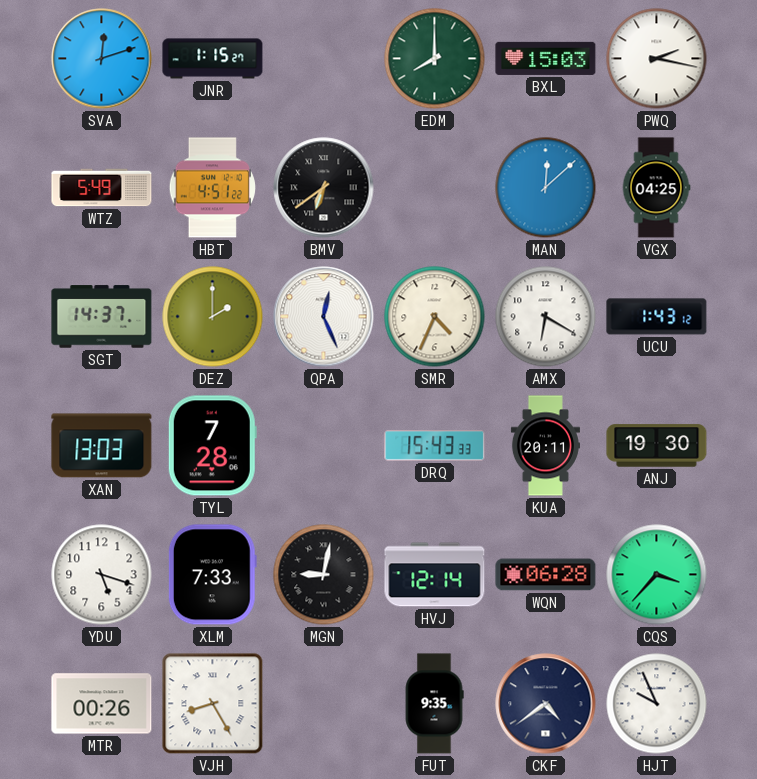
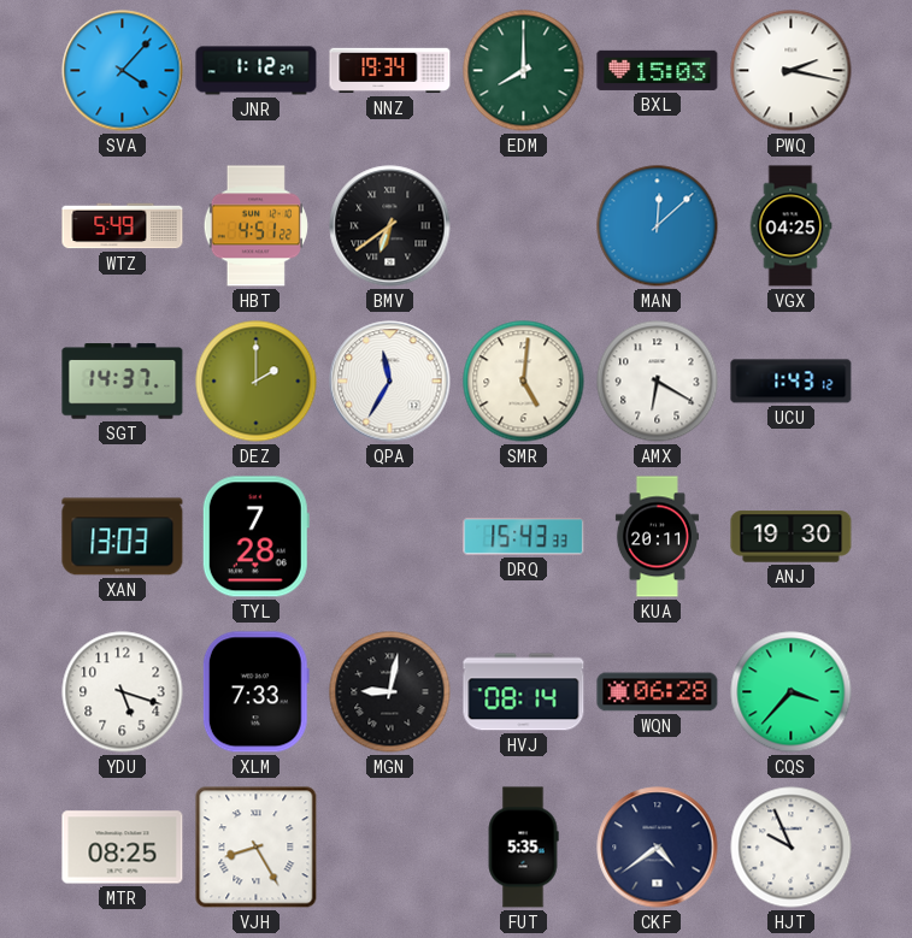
SVA: 12:12 -> 4:07 (123, 71)
JNR: 1:15 -> 1:12 (257, 71)
NNZ: none -> 19:34 (390, 71)
QPA: 12:26 -> 11:35 (390, 382)
SMR: 4:34 -> 5:01 (524, 382)
HVJ: 12:14 -> 08:14 (524, 692)
MTR: 00:26 -> 08:25 (123, 848)
FUT: 9:35 -> 5:35 (523, 848)
